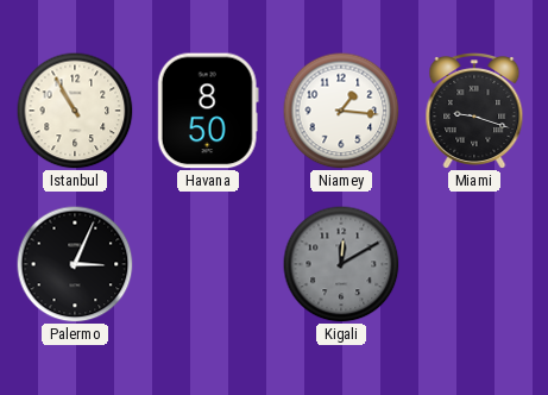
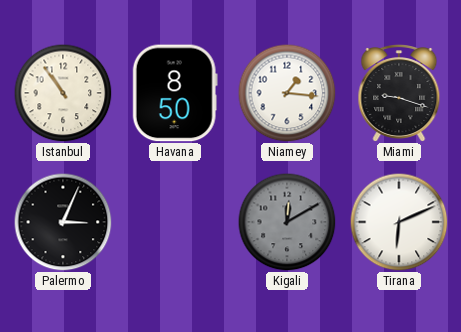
Istanbul: 10:55 -> 10:54 (63, 93)
Tirana: none -> 6:11 (399, 222)
